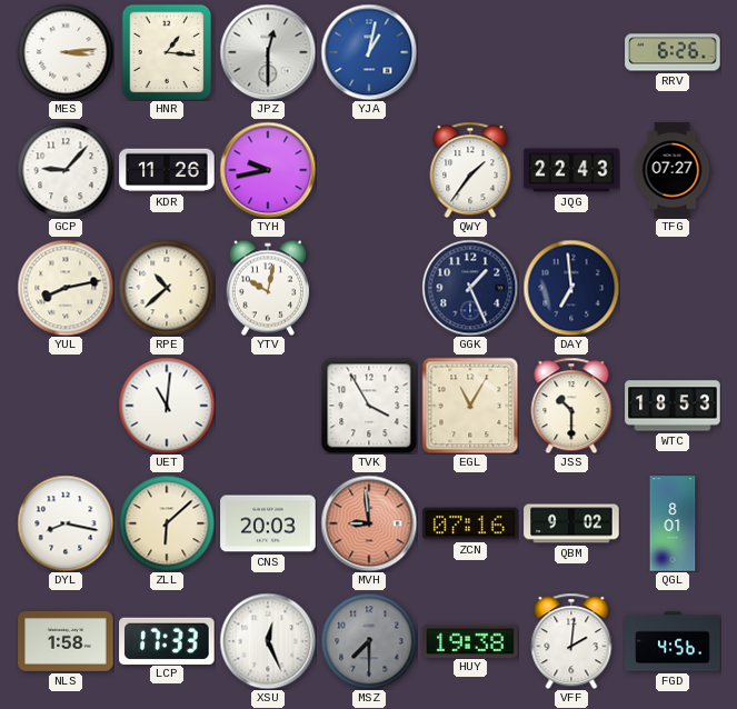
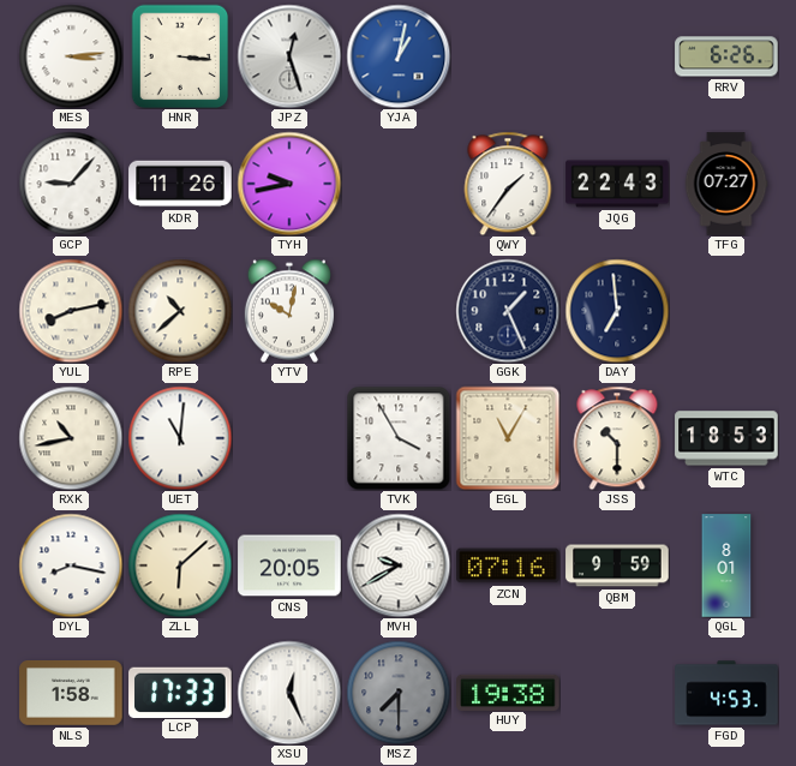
HNR: 1:16 -> 3:16 (180, 56)
JPZ: 12:30 -> 12:27 (289, 56)
RXK: none -> 10:43 (71, 438)
CNS: 20:03 -> 20:05 (289, 565)
MVH: 8:59 -> 9:40 (399, 565)
MVH dial: salmon -> white (399, 565)
QBM: 9:02 -> 9:59 (617, 565)
VFF: 2:01 -> none (571, 641)
FGD: 4:56 -> 4:53 (726, 693)
